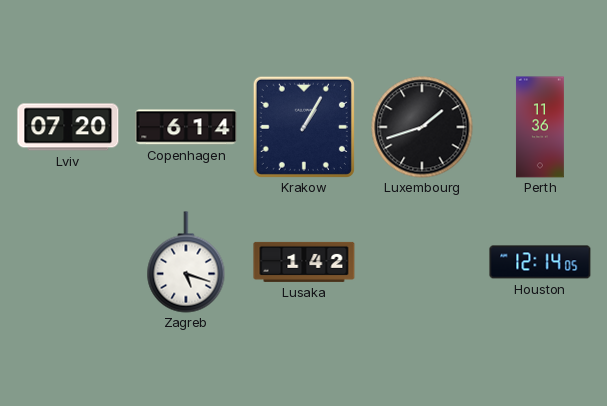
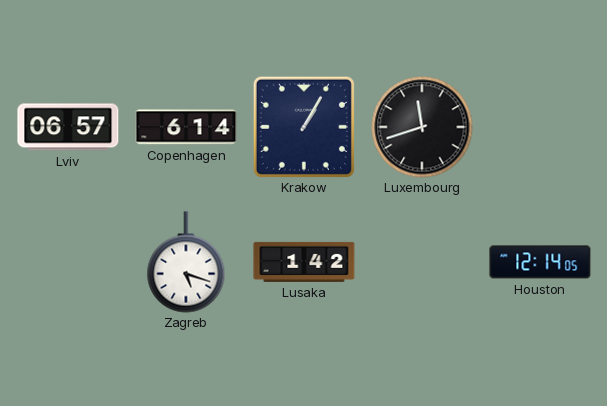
Lviv: 07:20 -> 06:57 (68, 127)
Luxembourg: 1:42 -> 11:42 (422, 127)
Perth: 11:36 -> none (540, 127)
